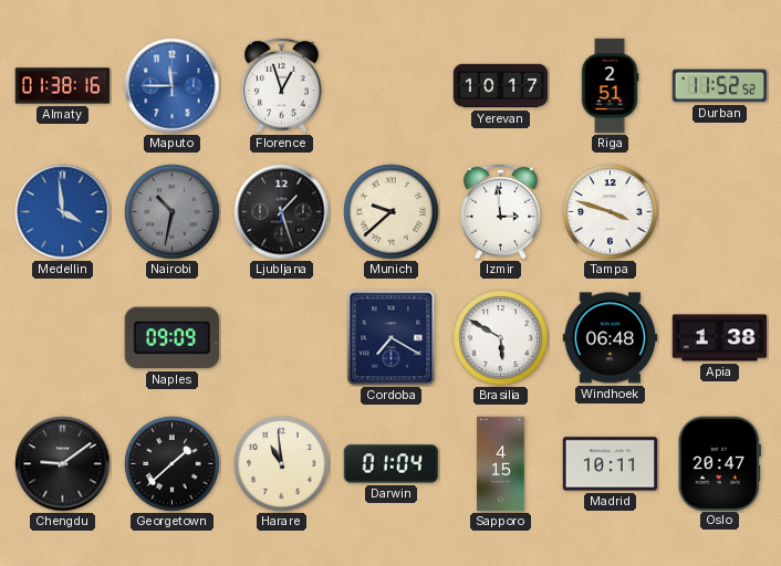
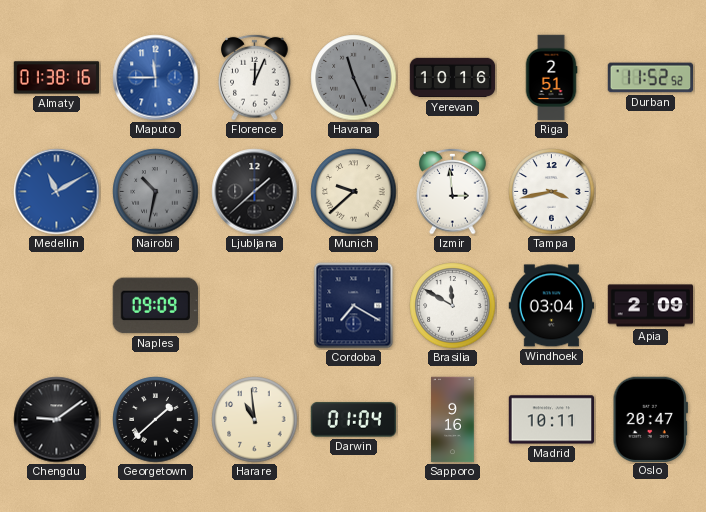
Florence: 12:57 -> 12:04 (255, 77)
Havana: none -> 11:26 (354, 78)
Yerevan: 10:17 -> 10:16 (453, 78)
Medellin: 3:59 -> 11:10 (57, 192)
Ljubljana: 1:27 -> 1:38 (255, 192)
Tampa: 3:48 -> 3:43 (552, 192)
Brasilia: 5:50 -> 11:50 (453, 306)
Windhoek: 06:48 -> 03:04 (552, 306)
Apia: 1:38 -> 2:09 (651, 306)
Sapporo: 4:15 -> 9:16 (453, 420)
